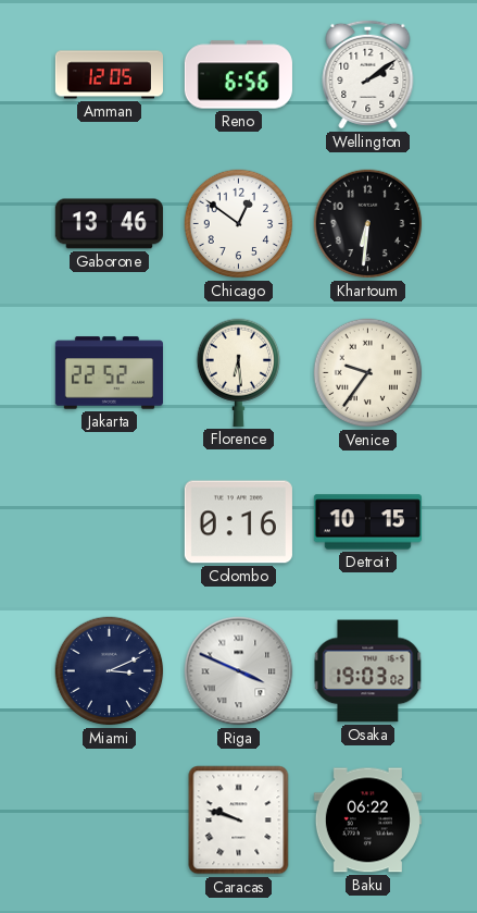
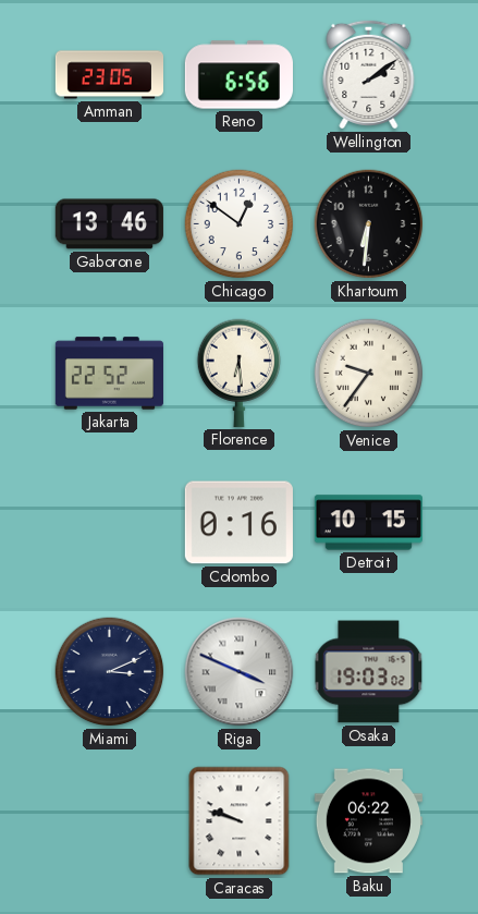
Amman: 12:05 -> 23:05 (109, 75)
